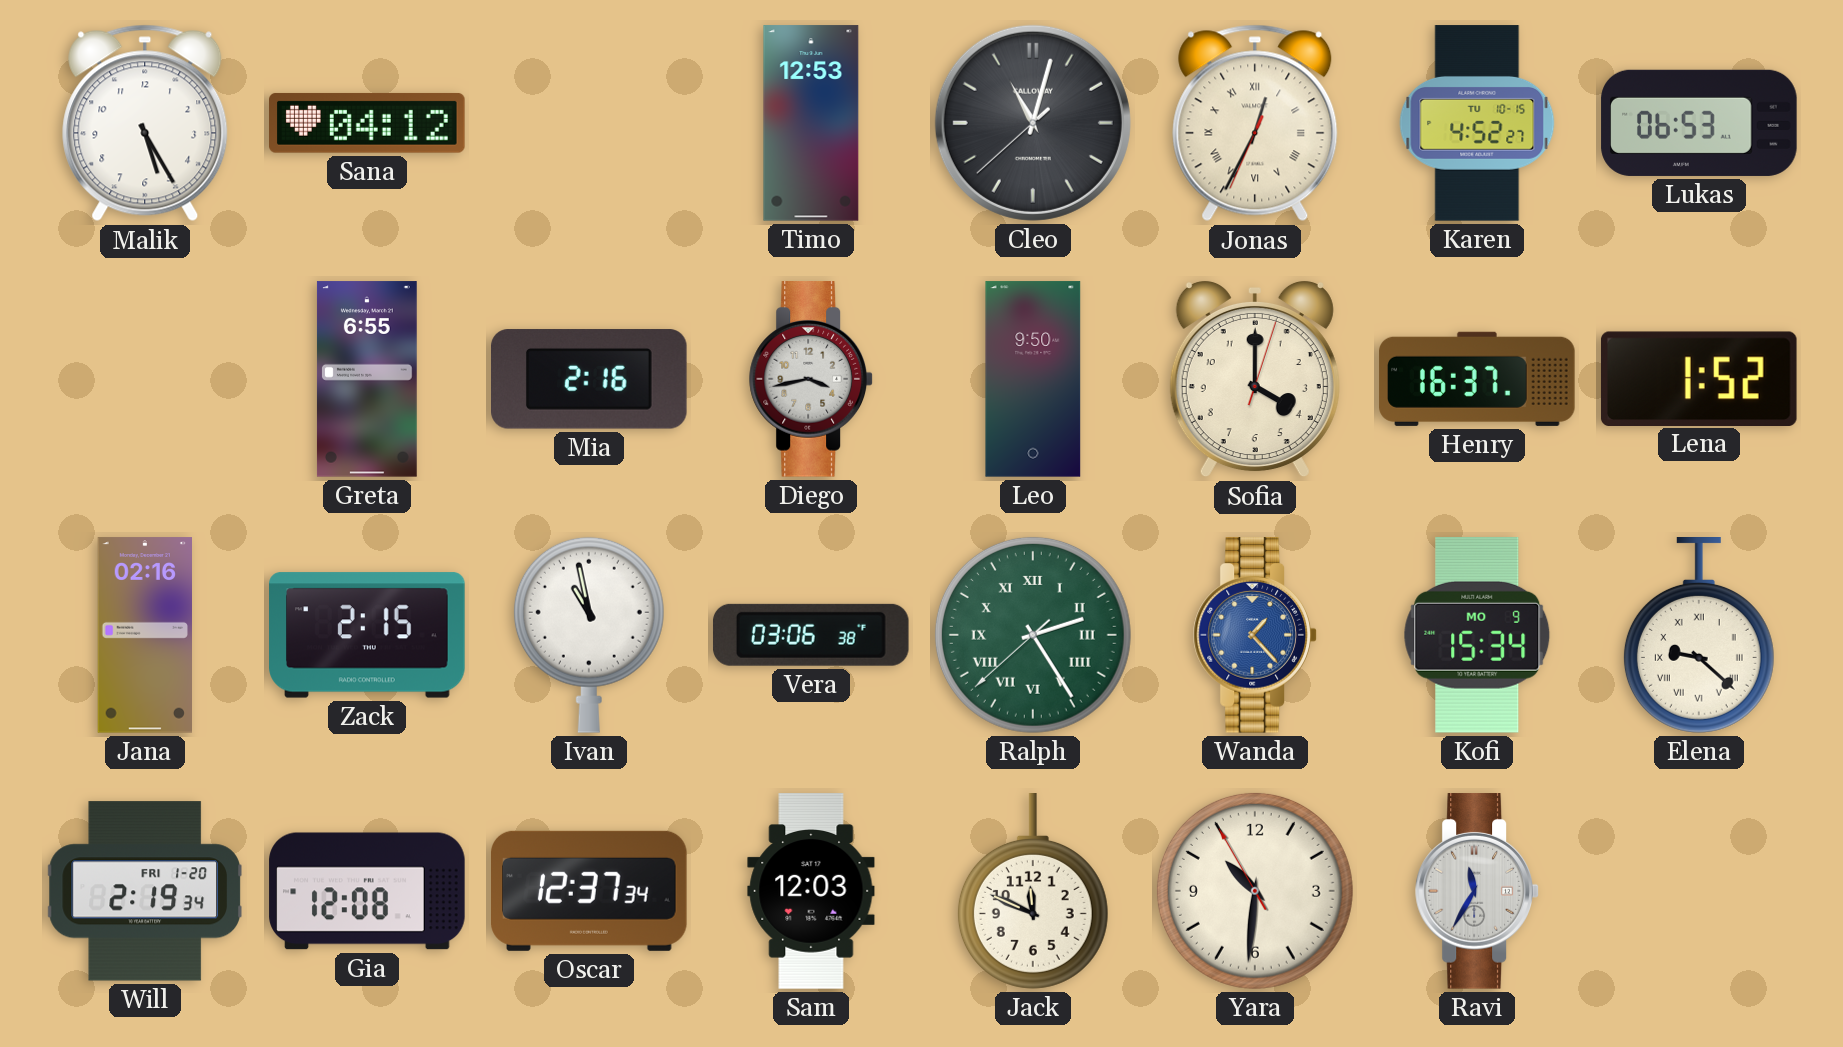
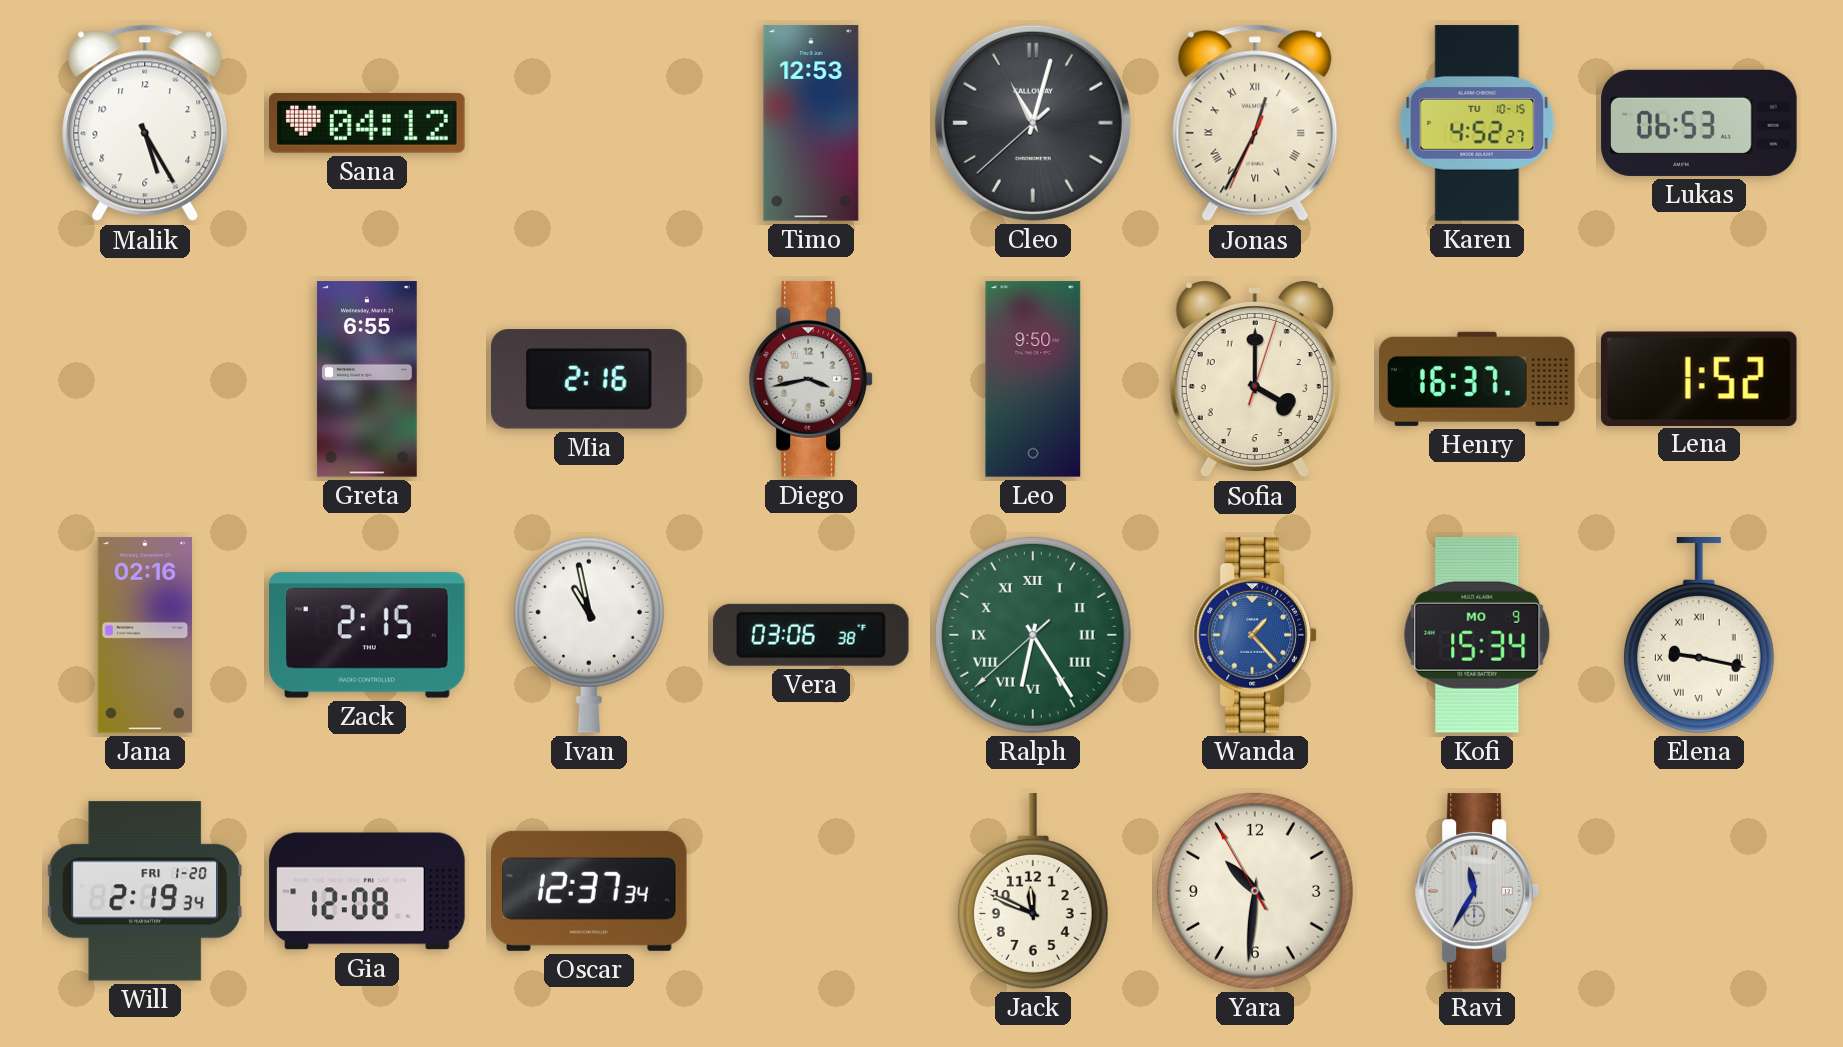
Ralph: 2:24 -> 6:24 (1033, 635)
Elena: 9:22 -> 9:17 (1699, 636)
Sam: 12:03 -> none (811, 891)
